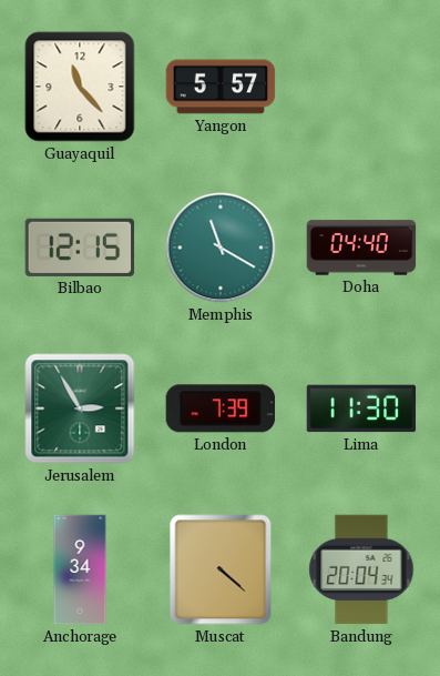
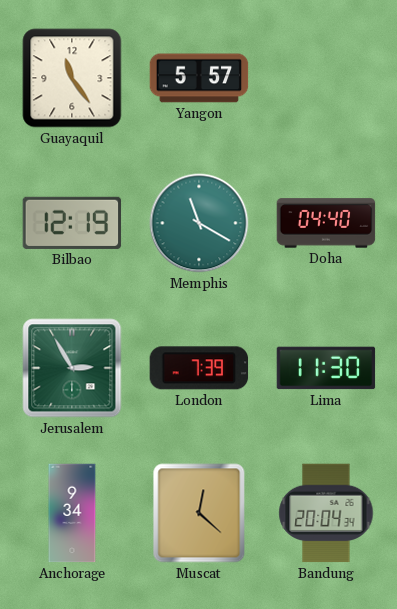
Guayaquil: 11:23 -> 11:24 (72, 78)
Bilbao: 12:15 -> 12:19 (72, 223)
Muscat: 4:22 -> 12:22 (199, 513)
